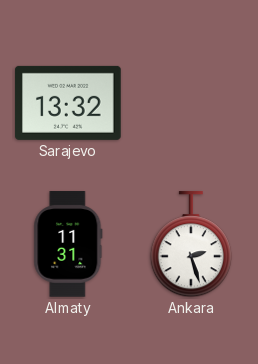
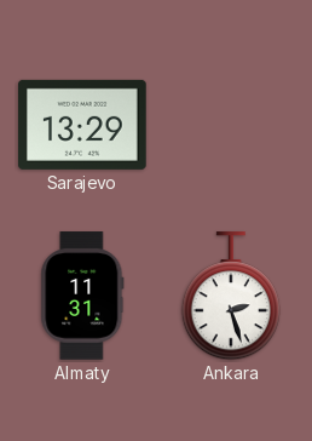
Sarajevo: 13:32 -> 13:29 (82, 125)
